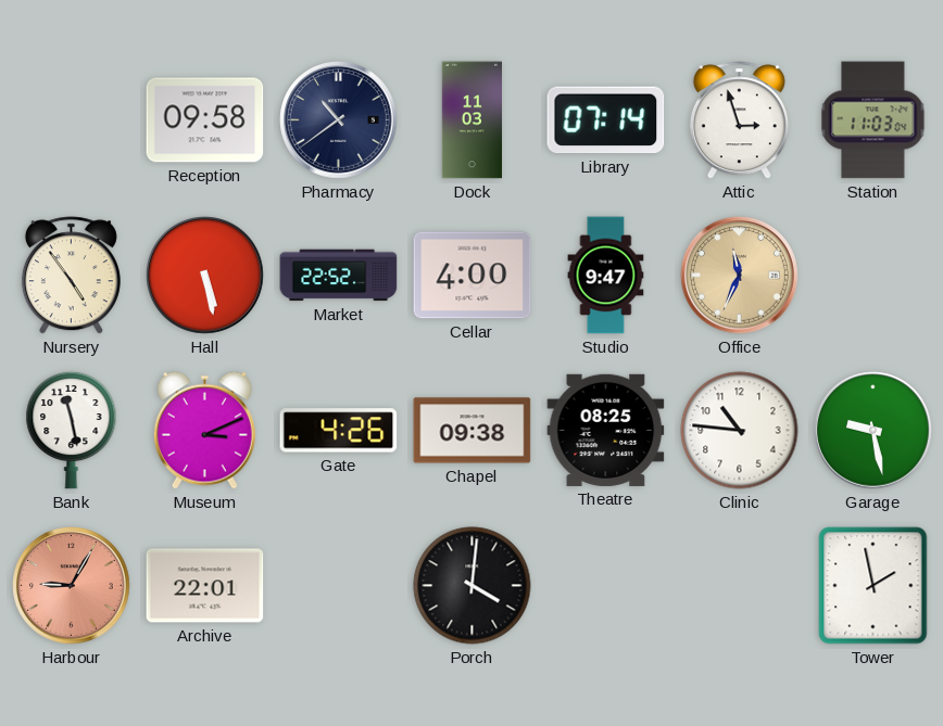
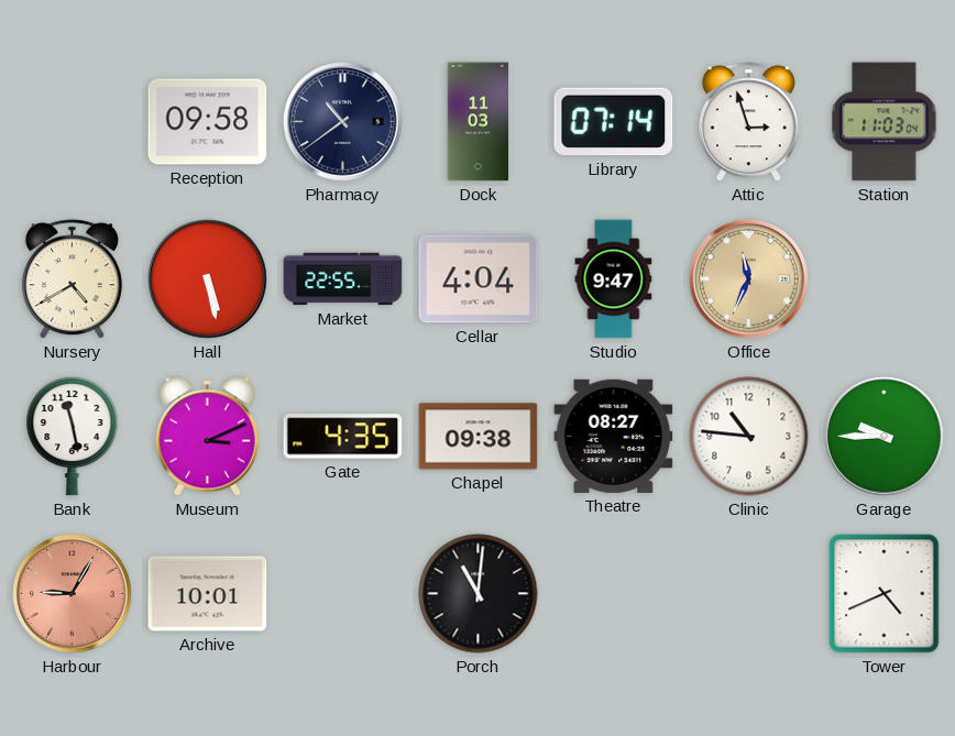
Nursery: 4:54 -> 4:40 (72, 279)
Market: 22:52 -> 22:55 (343, 279)
Cellar: 4:00 -> 4:04 (479, 279)
Gate: 4:26 -> 4:35 (343, 437)
Theatre: 08:25 -> 08:27 (614, 436)
Garage: 9:28 -> 9:45 (885, 437)
Archive: 22:01 -> 10:01 (208, 594)
Porch: 4:01 -> 11:01 (479, 594)
Tower: 1:58 -> 4:41 (885, 594)
